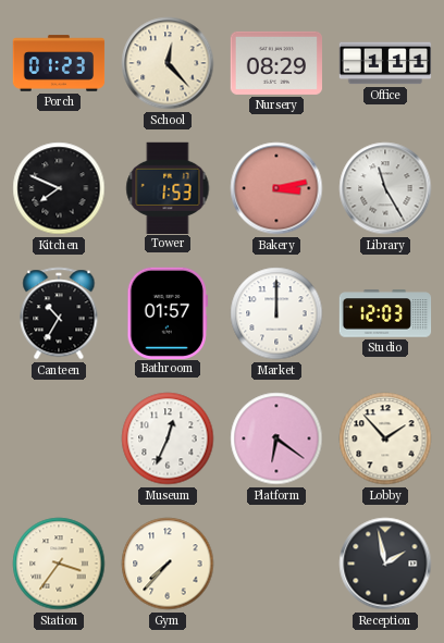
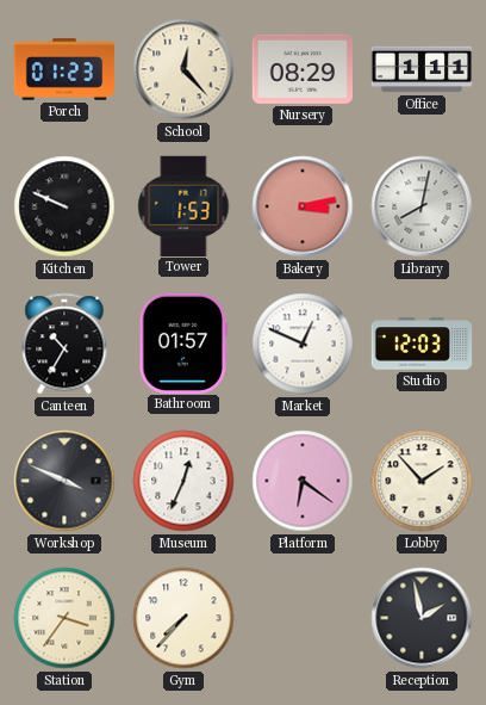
Kitchen: 7:49 -> 9:49 (64, 206)
Library: 11:25 -> 8:02 (422, 206)
Market: 12:00 -> 12:49 (303, 344)
Workshop: none -> 3:49 (64, 481)
